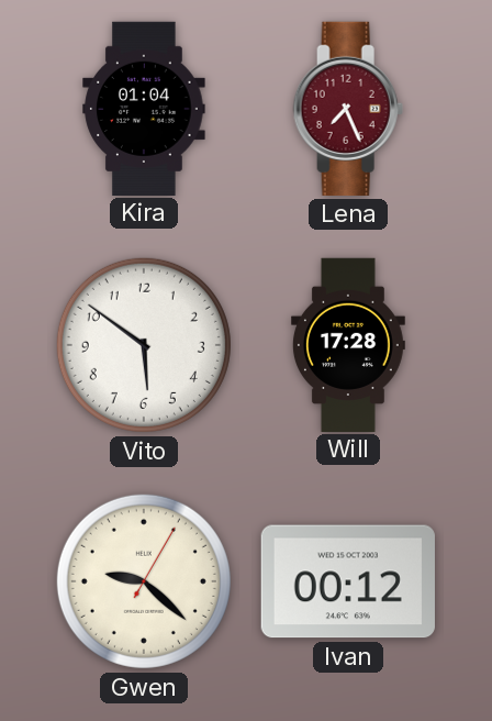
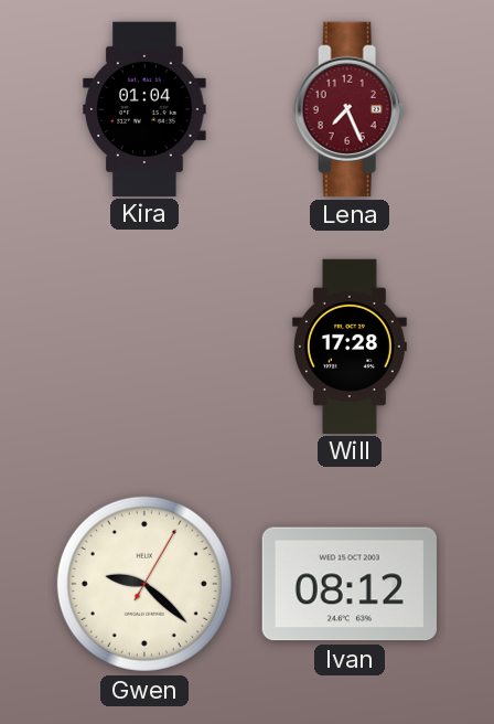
Vito: 5:51 -> none (144, 345)
Ivan: 00:12 -> 08:12 (350, 584)
